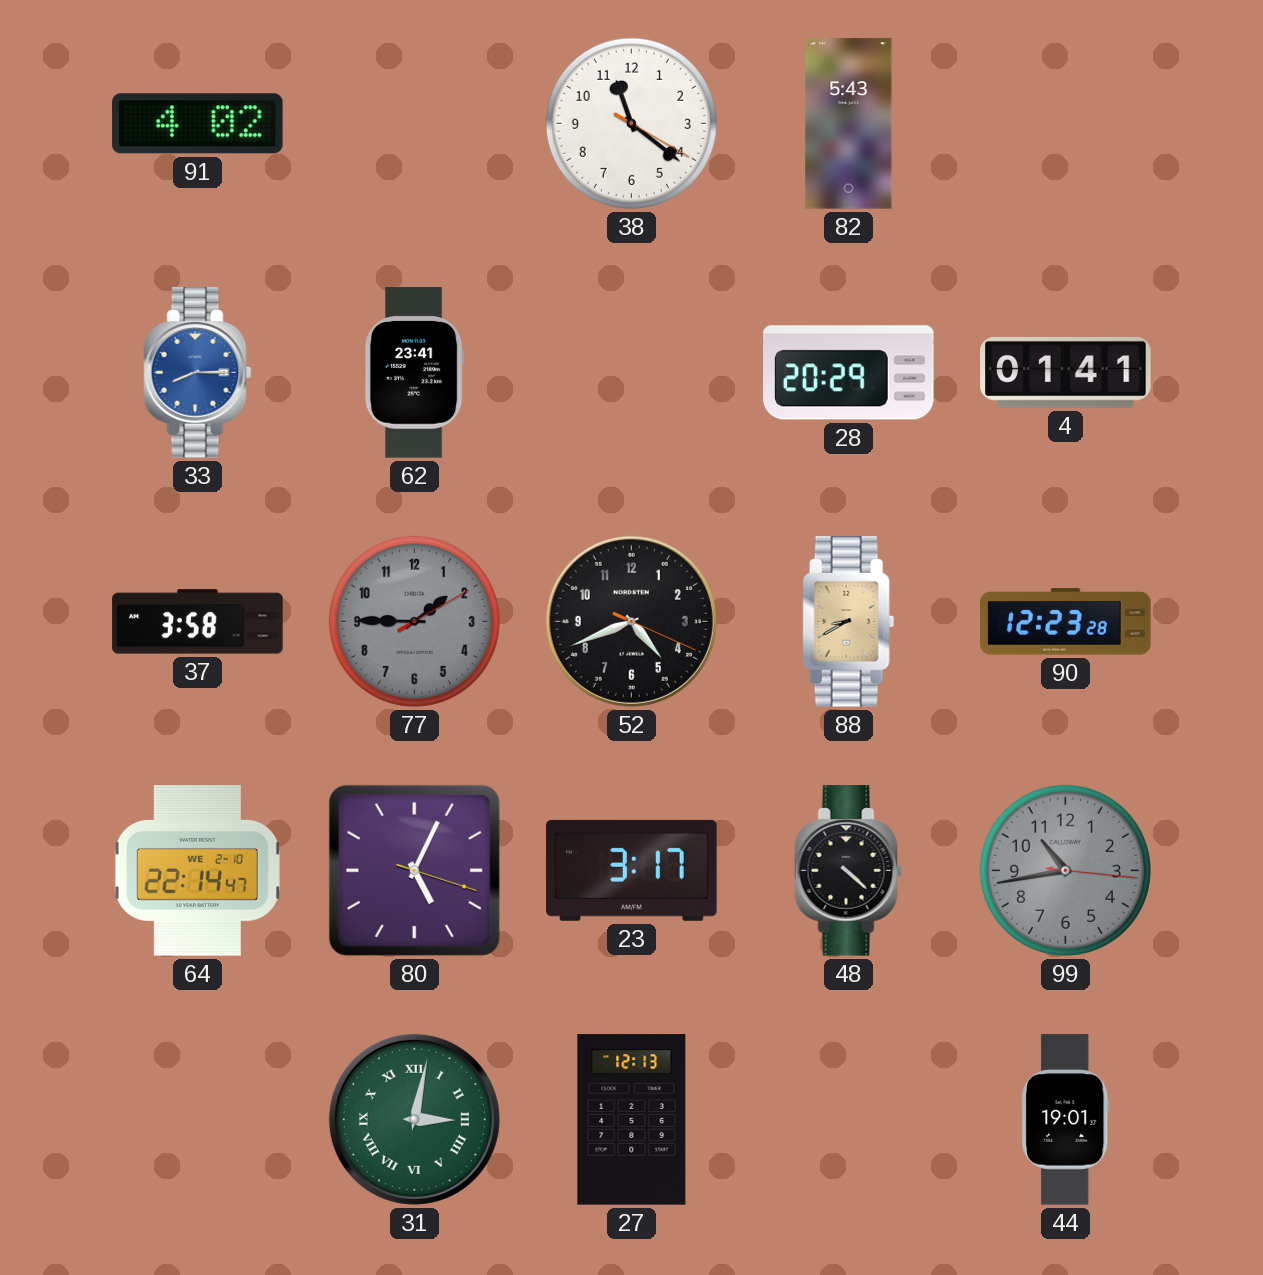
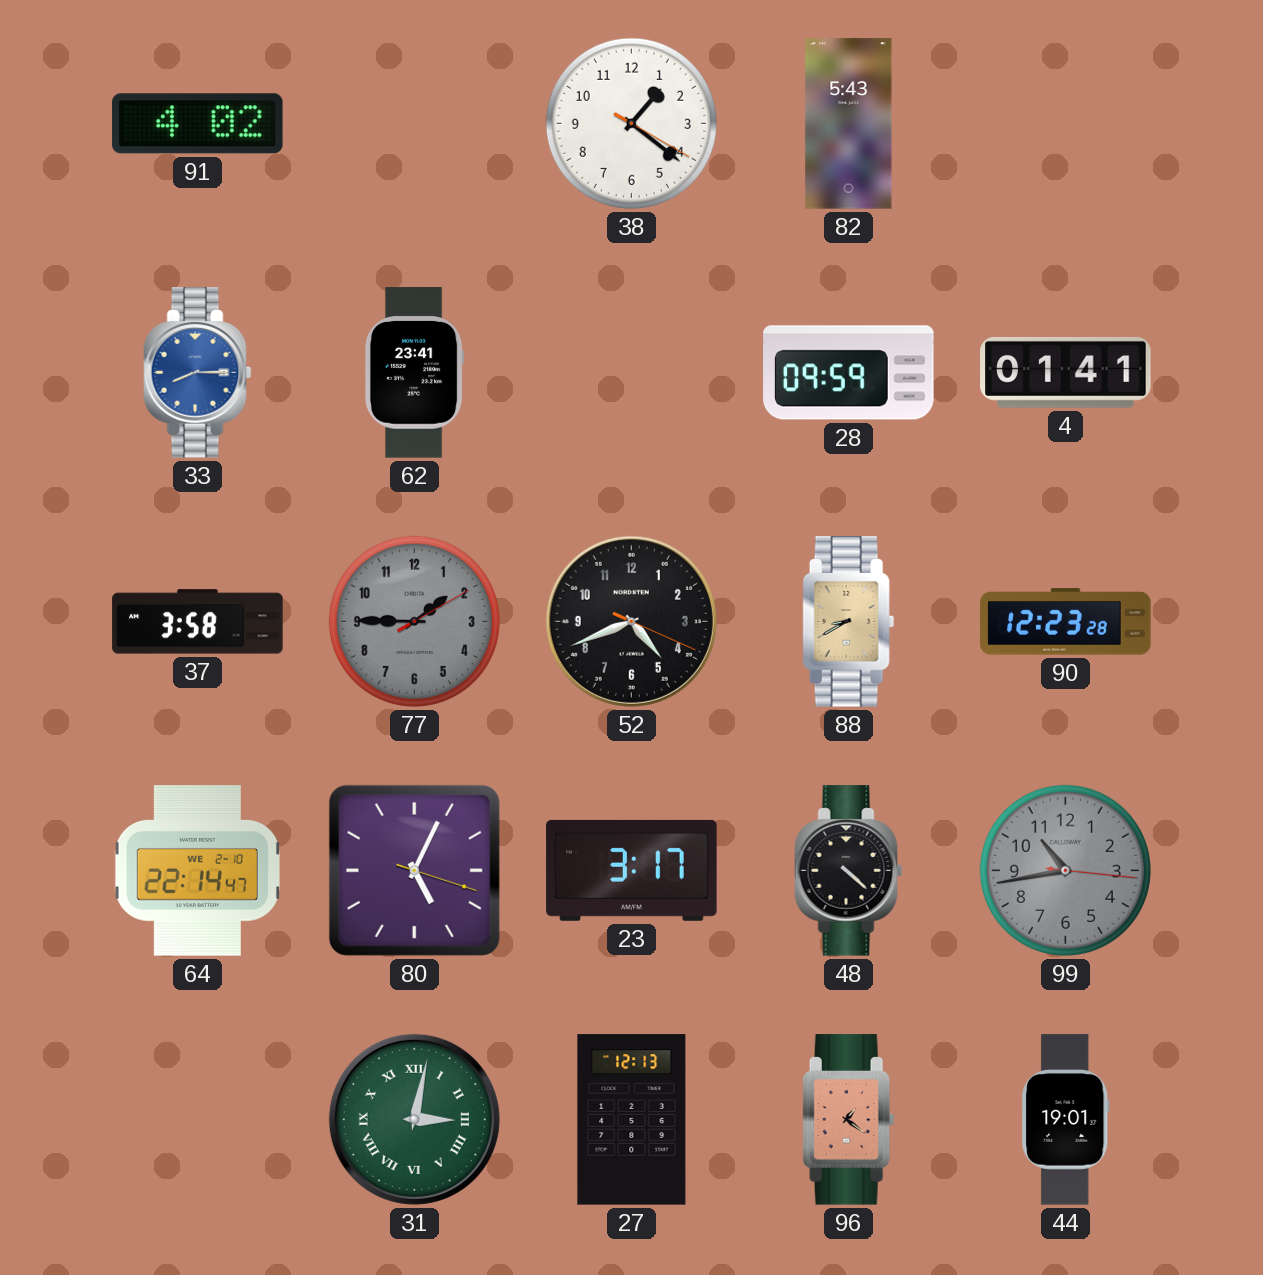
38: 11:21 -> 1:21 (631, 123)
28: 20:29 -> 09:59 (849, 373)
96: none -> 1:21 (849, 1120)
